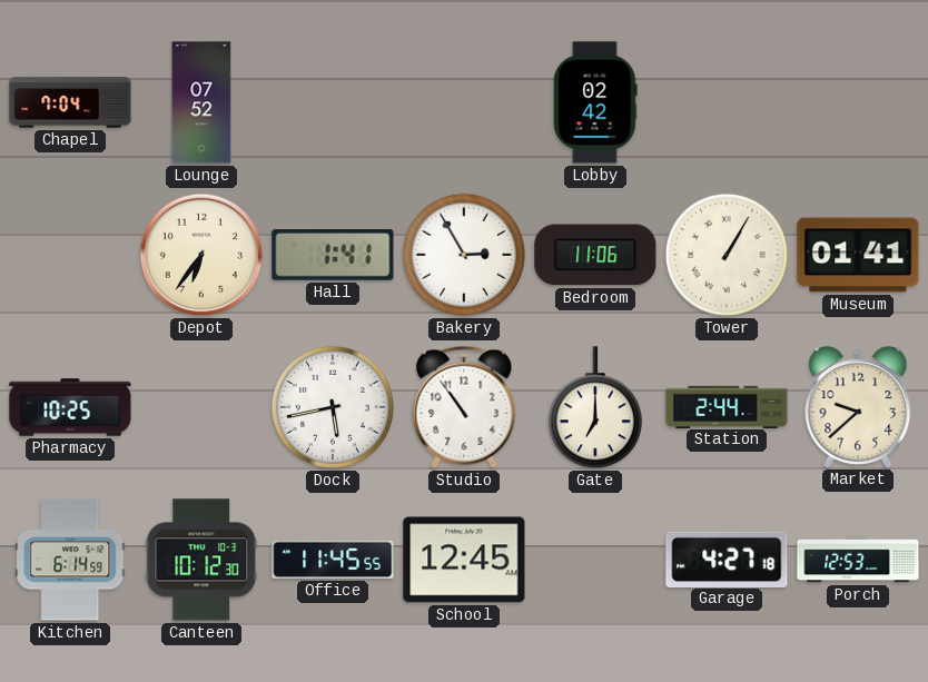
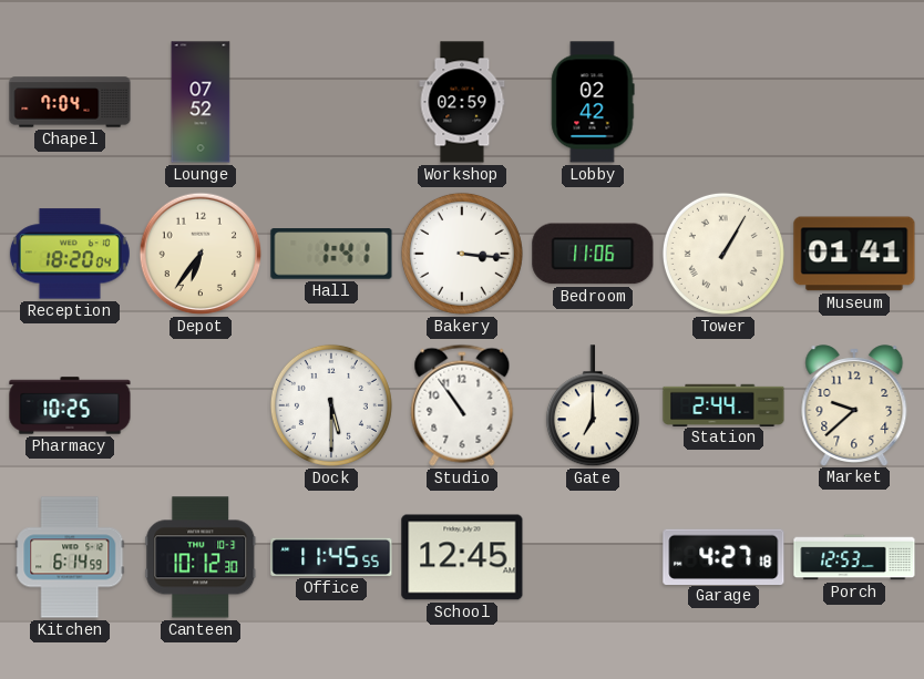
Workshop: none -> 02:59 (462, 102)
Reception: none -> 18:20 (70, 254)
Bakery: 2:55 -> 3:16 (462, 254)
Dock: 5:43 -> 5:30 (331, 405)
